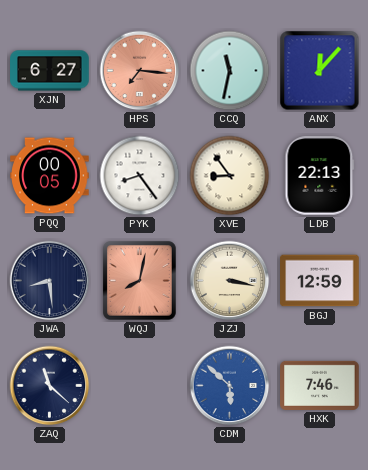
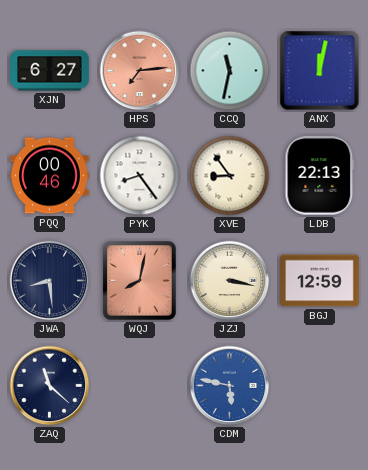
HPS: 7:16 -> 7:14 (140, 71)
ANX: 12:07 -> 12:02 (320, 71)
PQQ: 00:05 -> 00:46 (50, 176)
CDM: 5:52 -> 5:47 (230, 386)
HXK: 7:46 -> none (320, 385)
